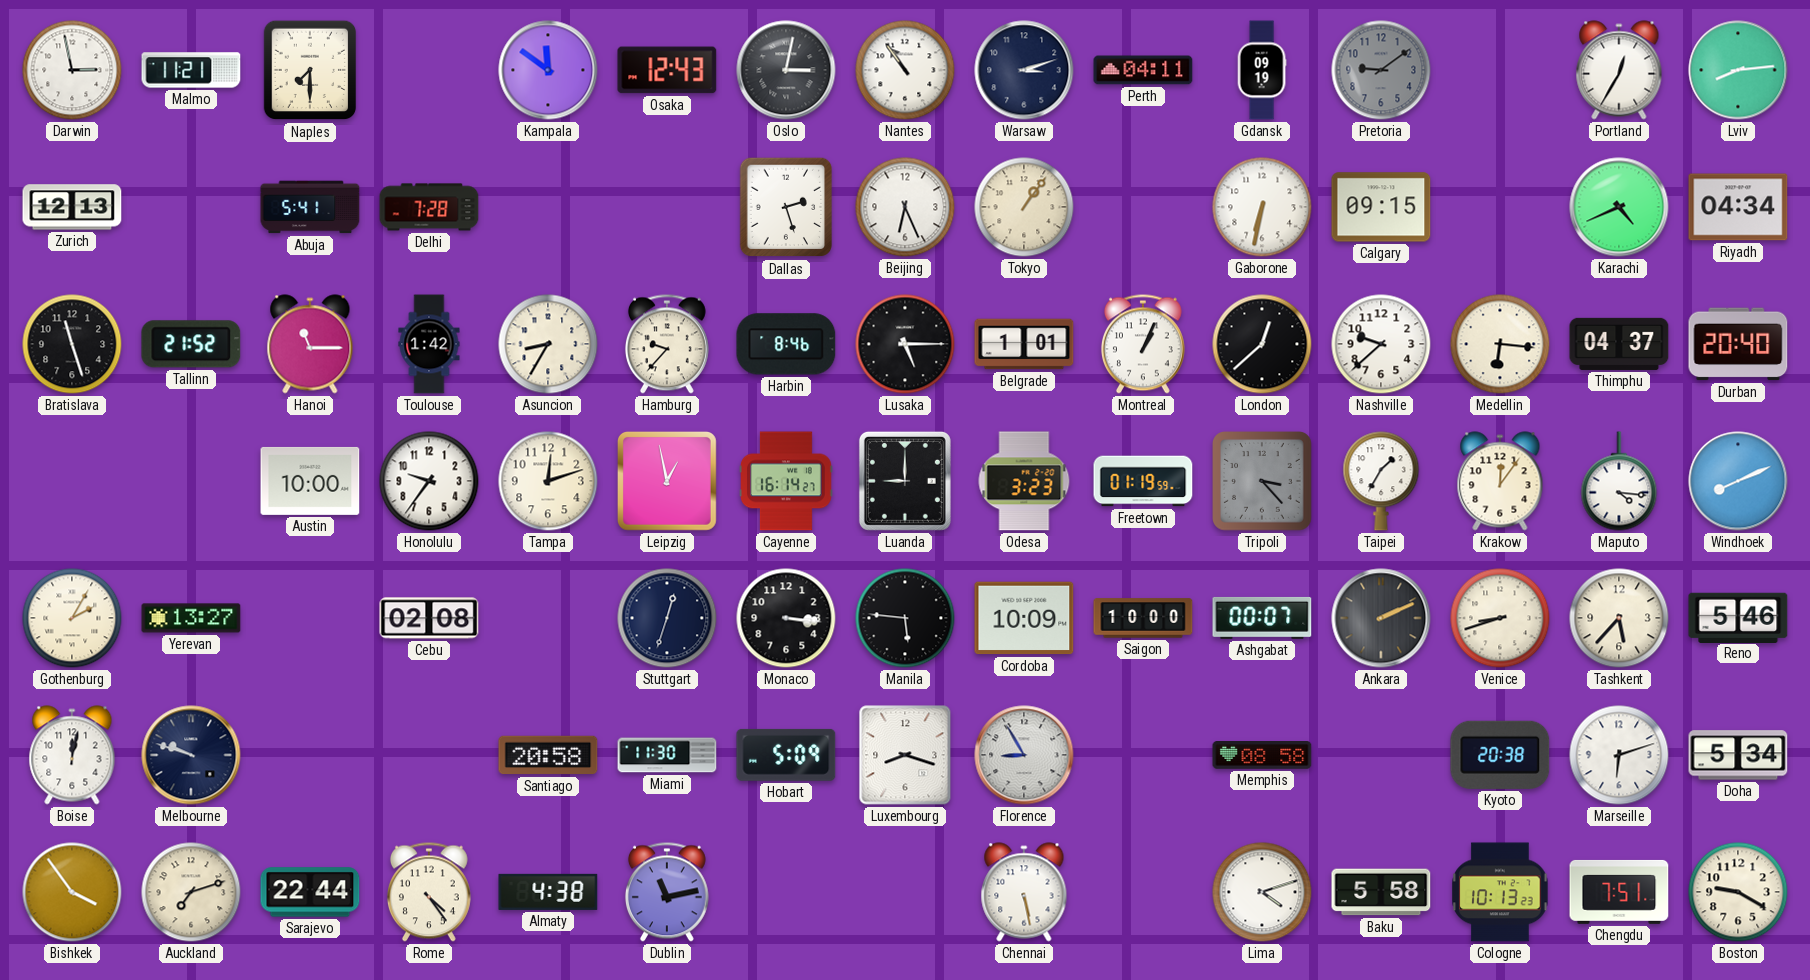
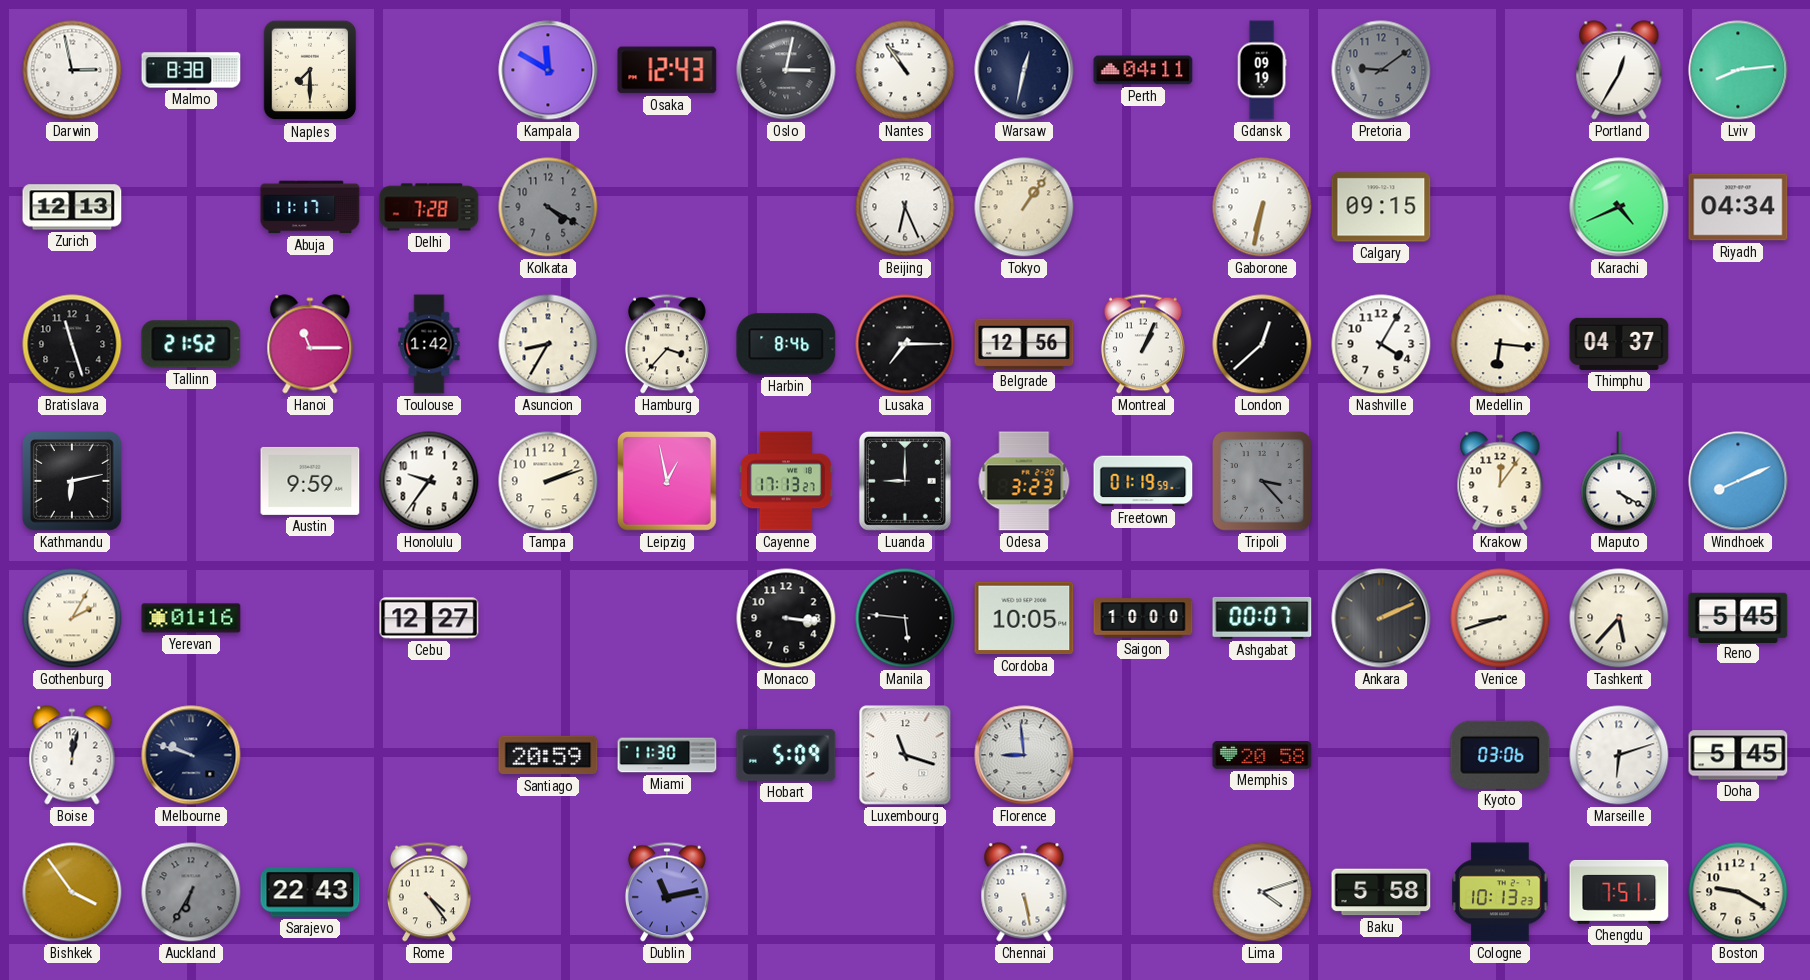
Malmo: 11:21 -> 8:38 (191, 70)
Kampala: 11:51 -> 11:50 (548, 70)
Warsaw: 3:12 -> 12:32 (1024, 70)
Abuja: 5:41 -> 11:17 (310, 207)
Kolkata: none -> 4:20 (548, 207)
Dallas: 2:27 -> none (786, 207)
Hamburg: 9:37 -> 3:37 (667, 344)
Lusaka: 5:15 -> 7:15 (905, 344)
Belgrade: 1:01 -> 12:56 (1024, 344)
Nashville: 9:38 -> 4:05 (1381, 344)
Durban: 20:40 -> none (1738, 344)
Kathmandu: none -> 6:13 (73, 482)
Austin: 10:00 -> 9:59 (310, 481)
Tampa: 12:12 -> 2:12 (548, 481)
Cayenne: 16:14 -> 17:13 (787, 481)
Taipei: 1:35 -> none (1381, 481)
Maputo: 4:16 -> 4:20 (1619, 481)
Yerevan: 13:27 -> 01:16 (191, 618)
Cebu: 02:08 -> 12:27 (429, 618)
Stuttgart: 12:33 -> none (667, 618)
Cordoba: 10:09 -> 10:05 (1024, 618)
Reno: 5:46 -> 5:45 (1738, 617)
Santiago: 20:58 -> 20:59 (548, 755)
Luxembourg: 8:18 -> 11:18 (905, 755)
Florence: 8:55 -> 8:59 (1024, 755)
Memphis: 08:58 -> 20:58 (1262, 755)
Kyoto: 20:38 -> 03:06 (1500, 755)
Doha: 5:34 -> 5:45 (1738, 755)
Auckland: 7:12 -> 6:35 (191, 892)
Auckland dial: cream -> grey (191, 892)
Sarajevo: 22:44 -> 22:43 (310, 892)
Almaty: 4:38 -> none (548, 892)
